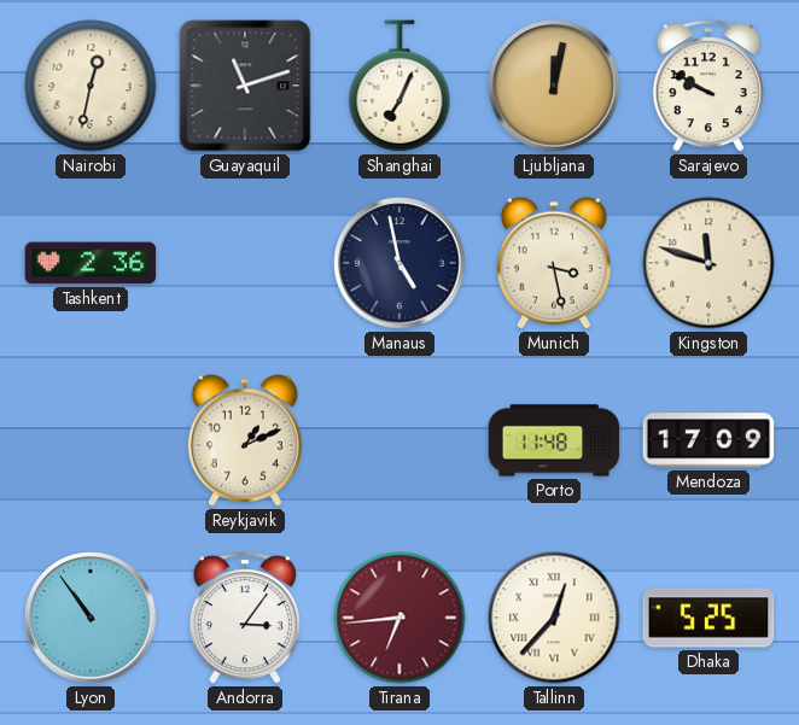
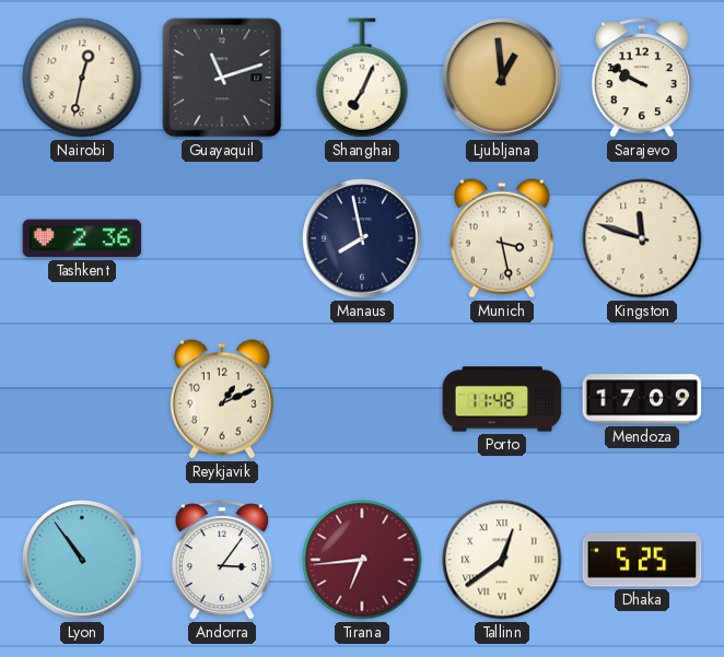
Ljubljana: 12:02 -> 12:59 (502, 78)
Manaus: 4:58 -> 7:58 (362, 238)
Tallinn: 12:37 -> 12:39 (502, 560)
